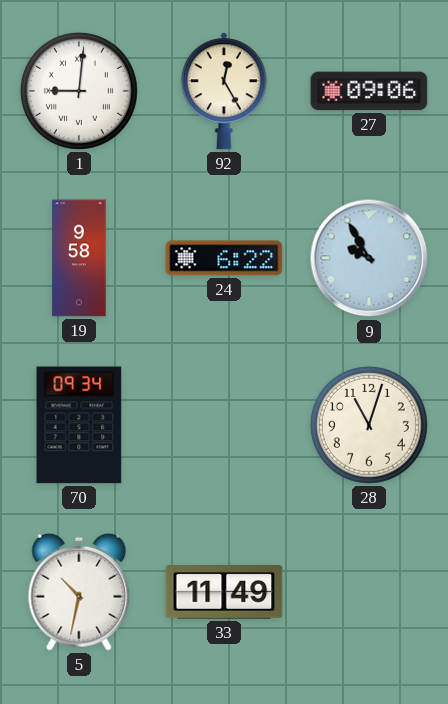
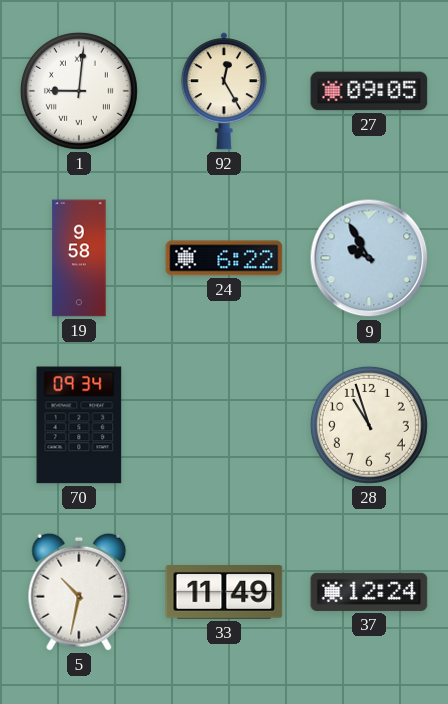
27: 09:06 -> 09:05 (369, 91)
28: 11:03 -> 10:57 (369, 425)
37: none -> 12:24 (369, 592)
